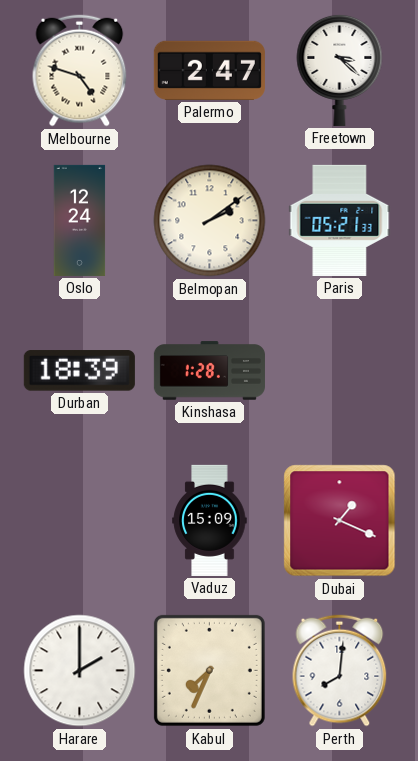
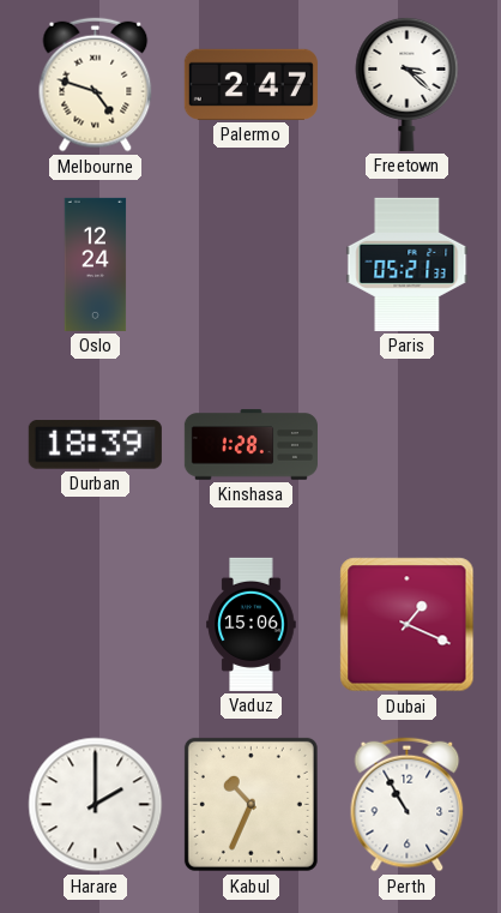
Belmopan: 2:09 -> none (210, 221)
Vaduz: 15:09 -> 15:06 (252, 624)
Kabul: 7:34 -> 10:34 (251, 804)
Perth: 8:01 -> 10:55 (408, 805)
